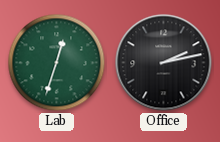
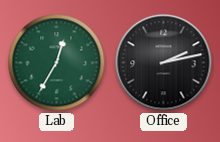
Lab: 12:33 -> 12:35 (57, 63)
